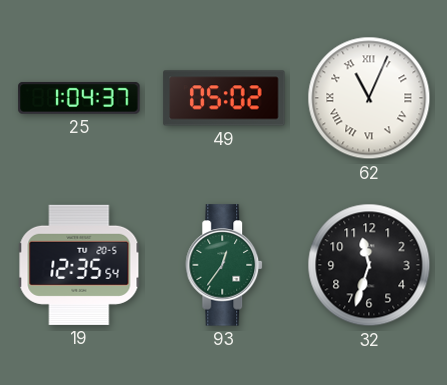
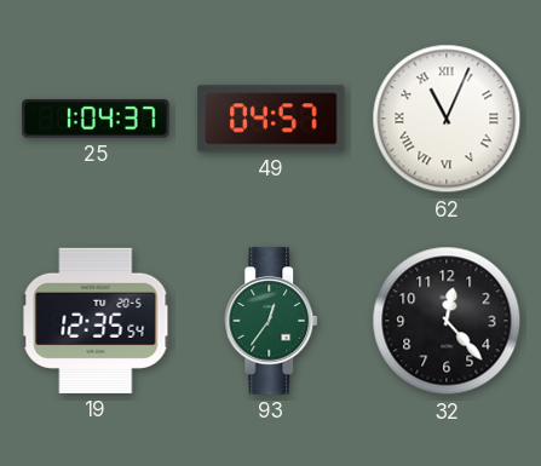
49: 05:02 -> 04:57 (271, 119)
32: 11:33 -> 12:23 (447, 321)
